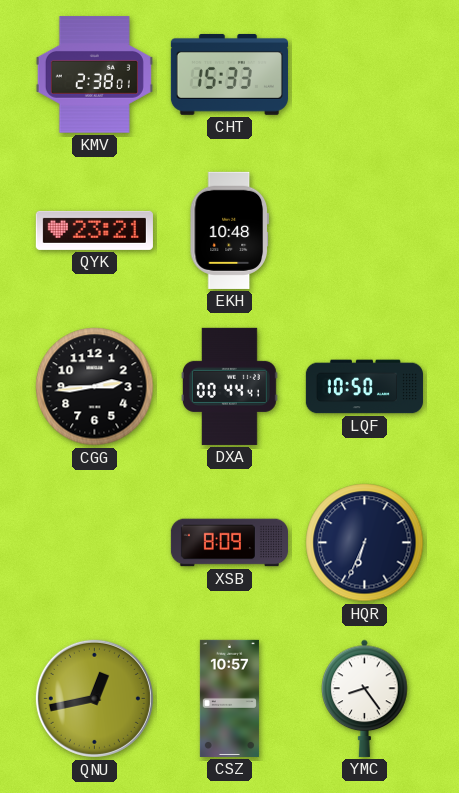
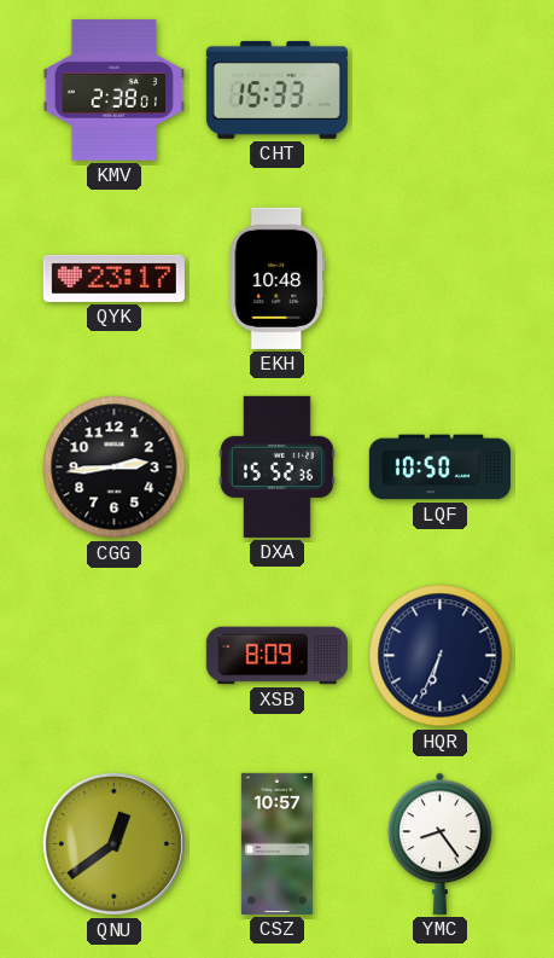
QYK: 23:21 -> 23:17 (113, 278)
DXA: 00:44 -> 15:52 (276, 466)
QNU: 12:43 -> 12:39 (113, 843)
